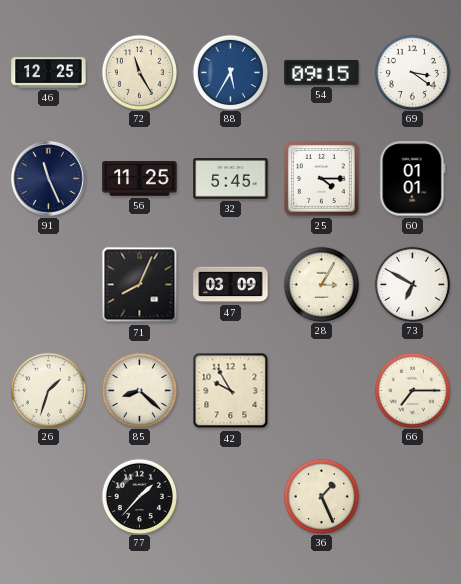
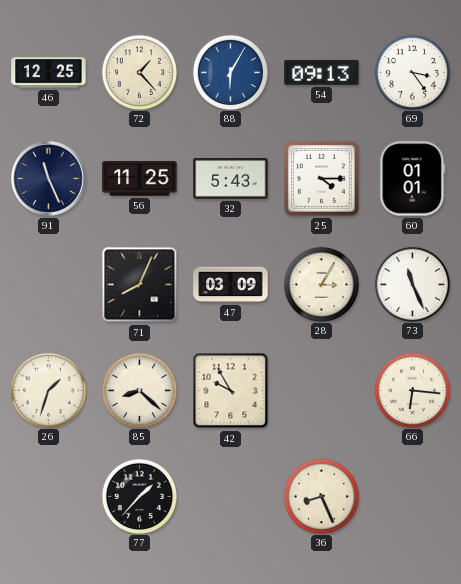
72: 11:25 -> 1:23 (139, 72)
88: 5:35 -> 6:05 (230, 72)
54: 09:15 -> 09:13 (322, 72)
69: 3:21 -> 3:24 (412, 72)
32: 5:45 -> 5:43 (231, 179)
73: 6:50 -> 11:26 (412, 284)
66: 7:15 -> 6:16 (412, 390)
36: 1:26 -> 8:26 (321, 496)
